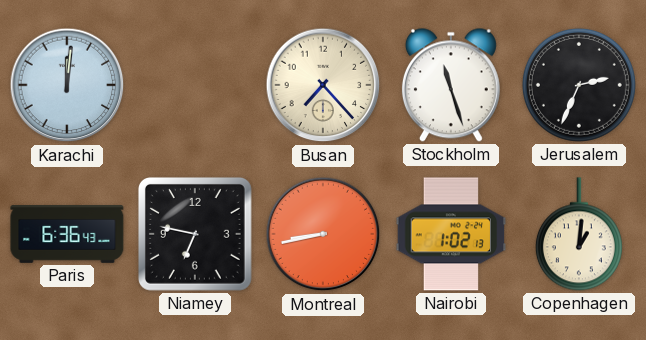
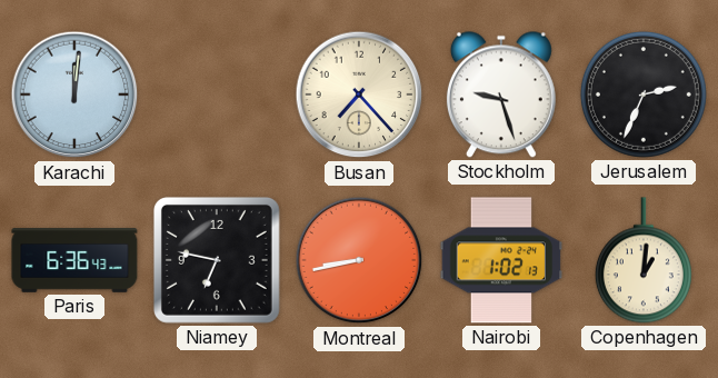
Stockholm: 11:27 -> 9:27 (501, 94)
